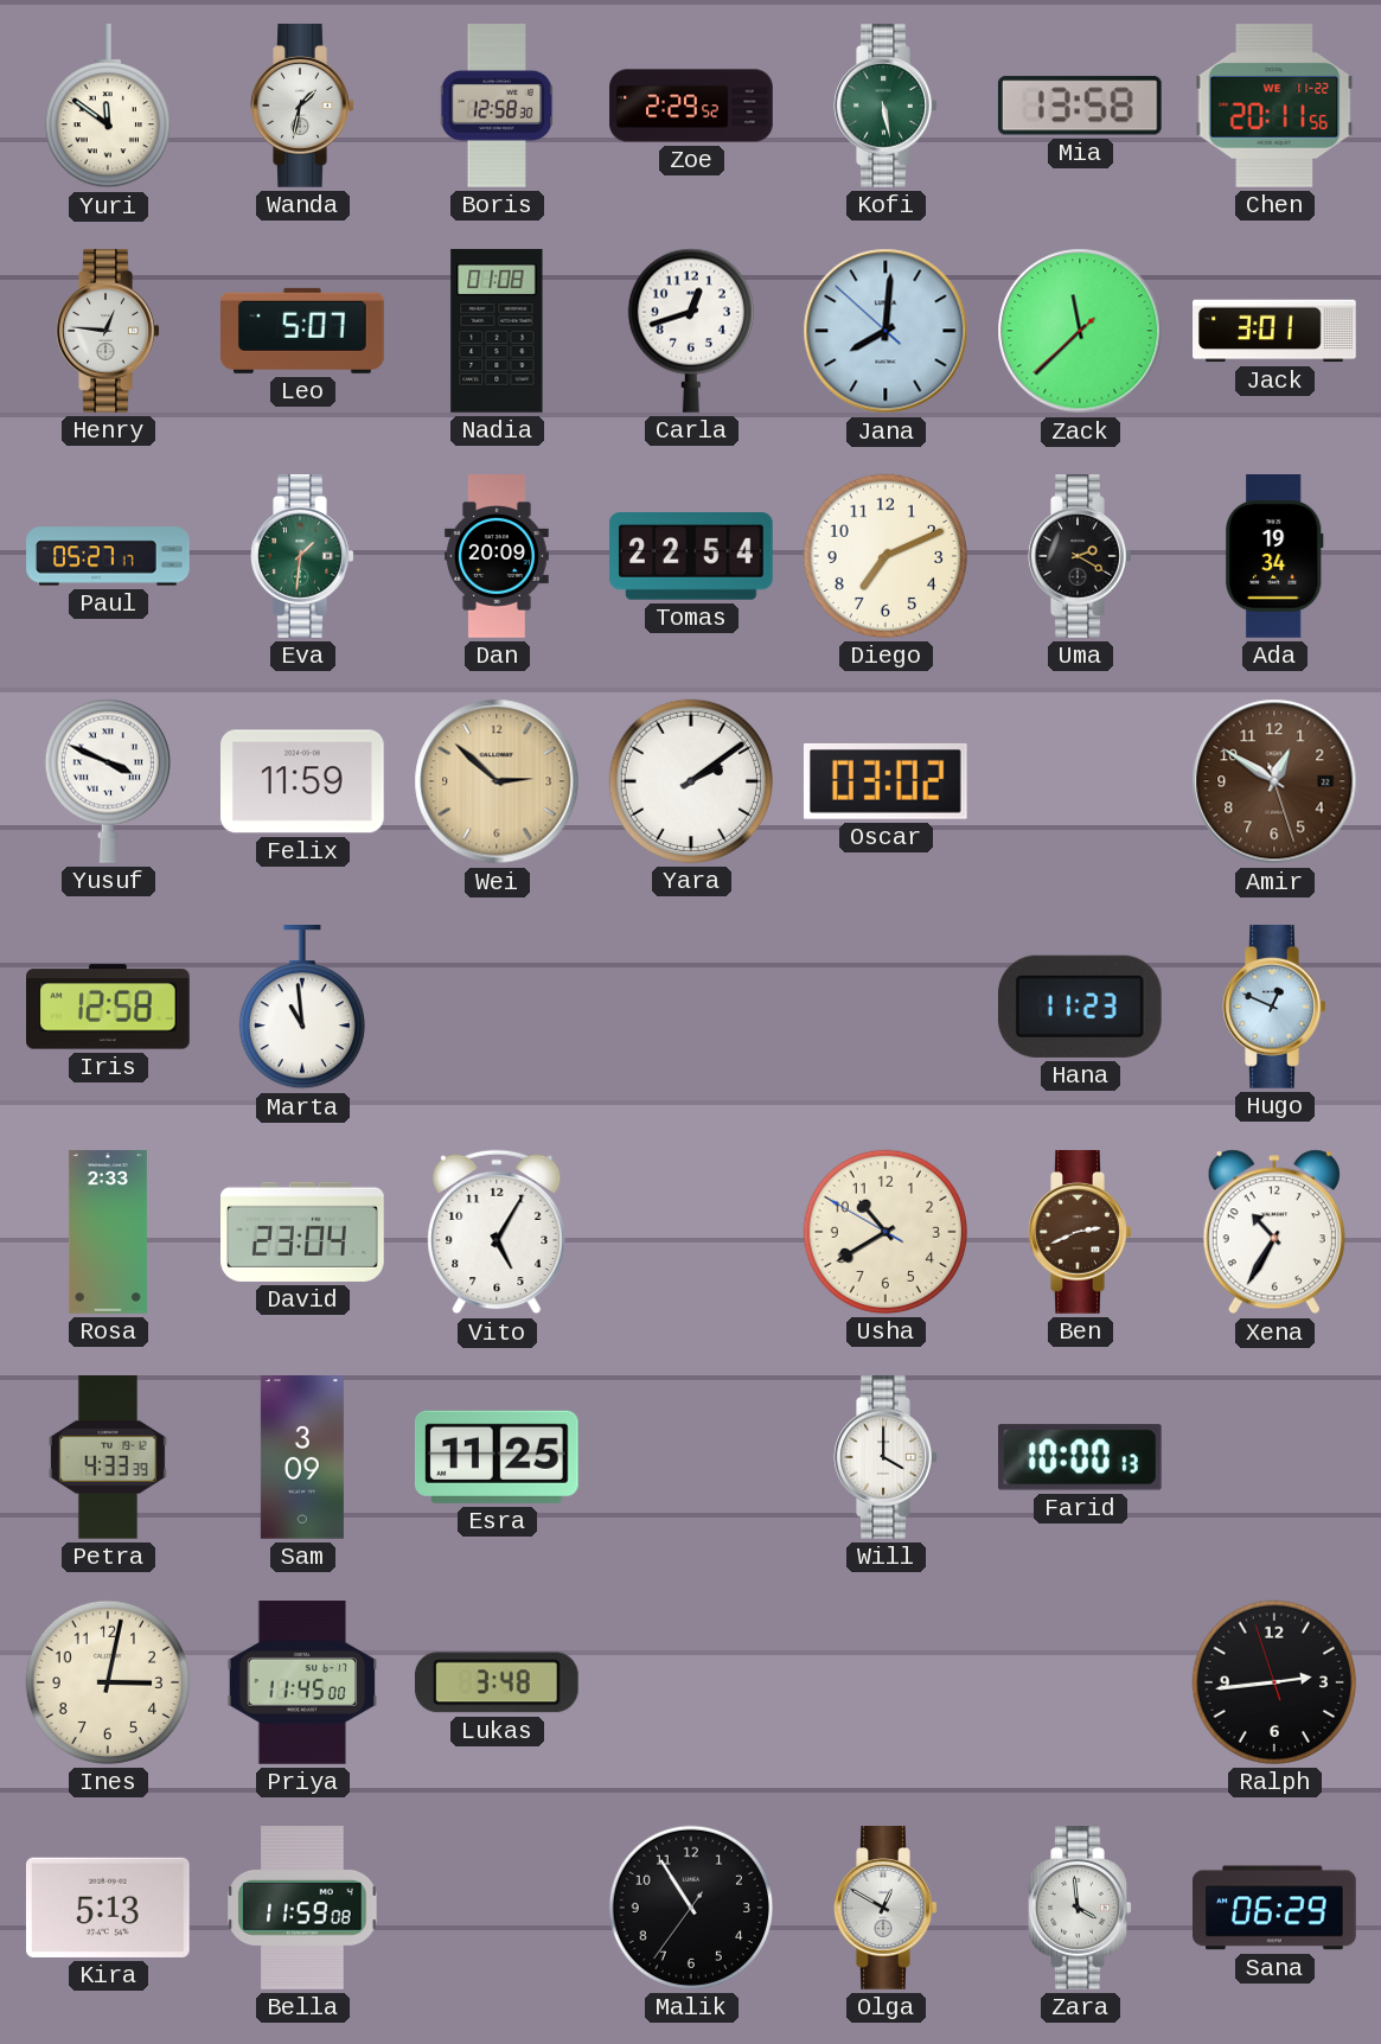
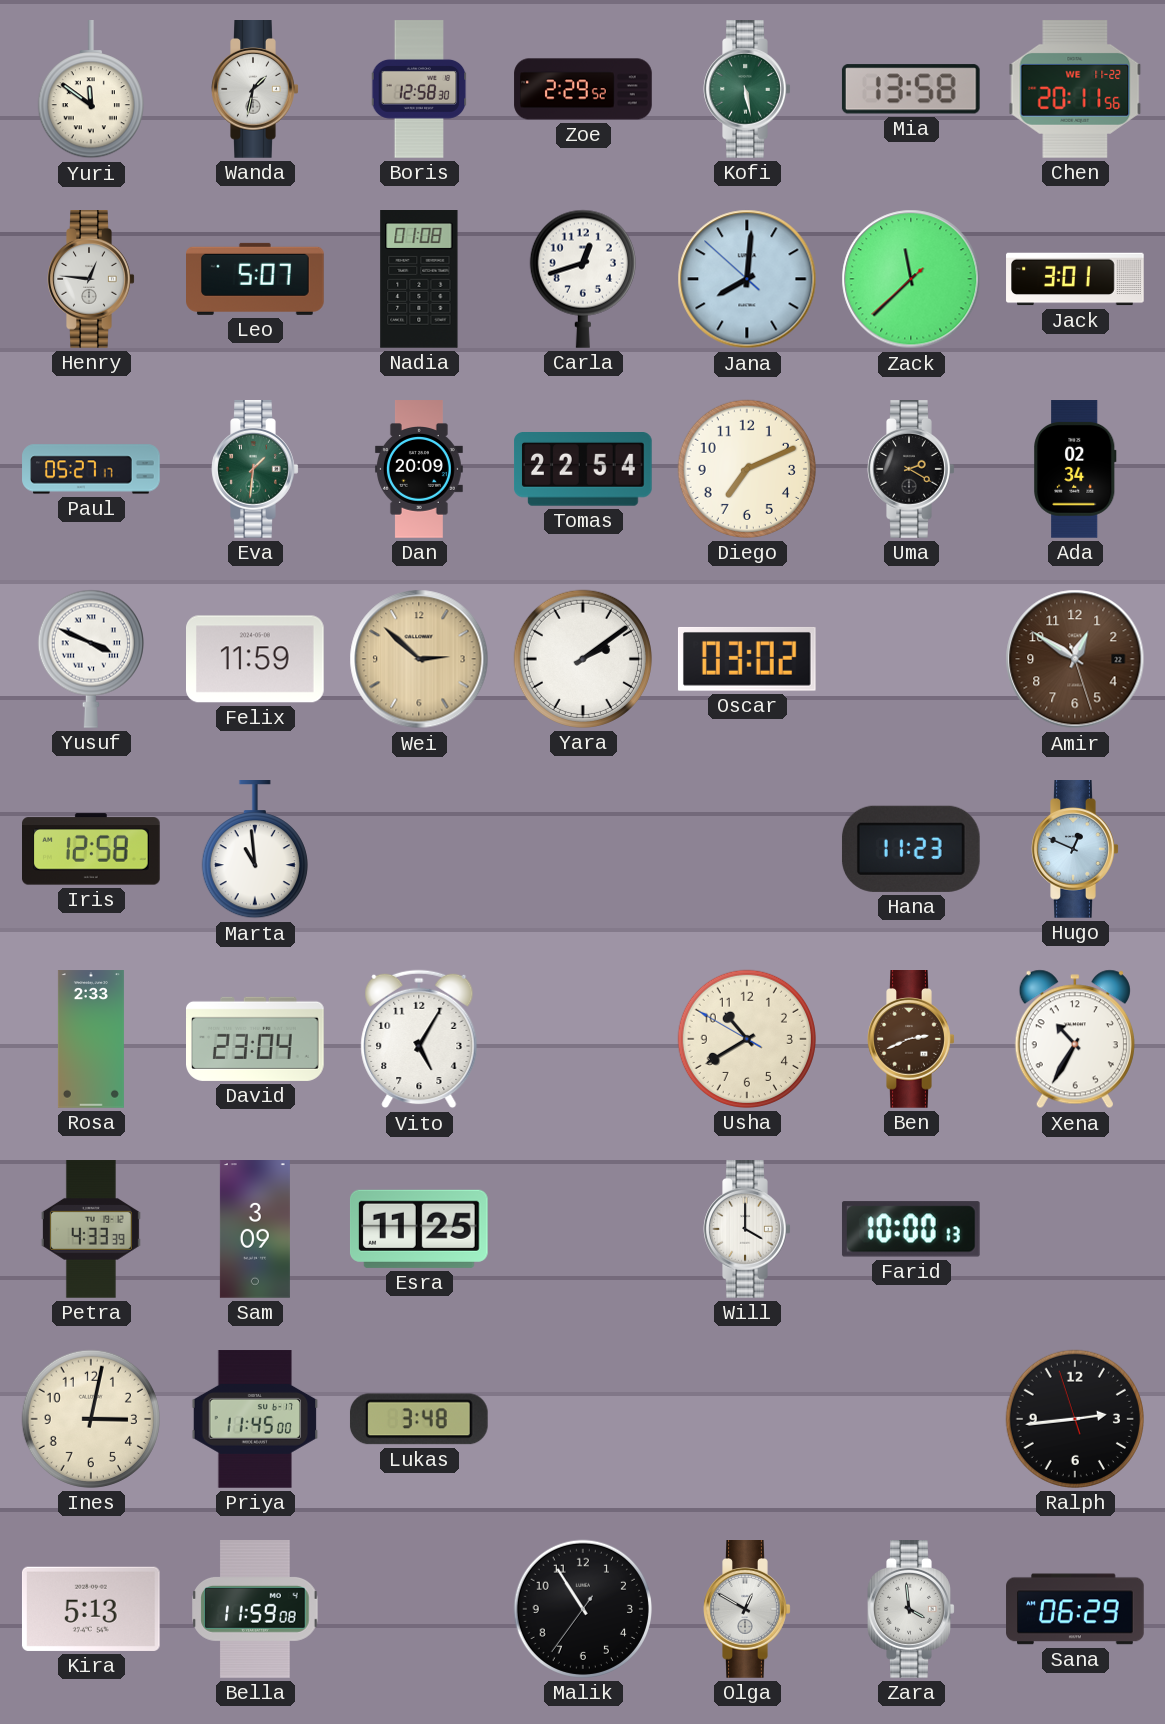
Ada: 19:34 -> 02:34 (1075, 469)
